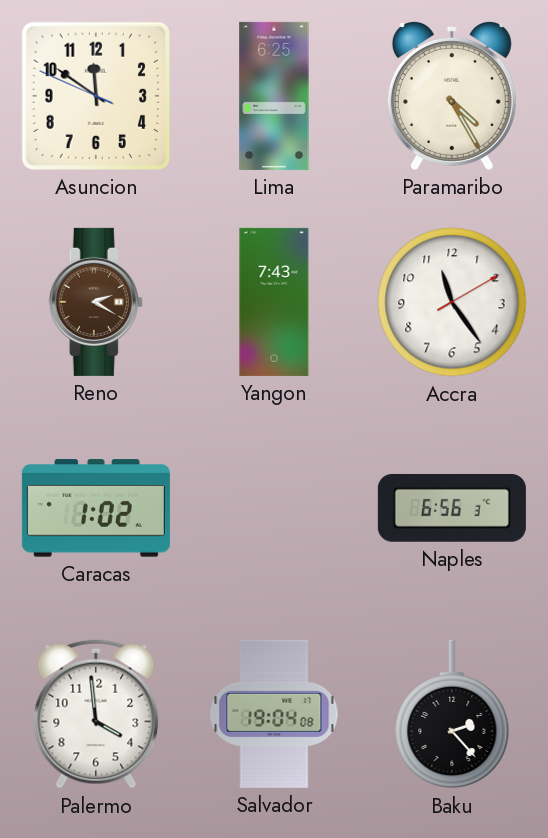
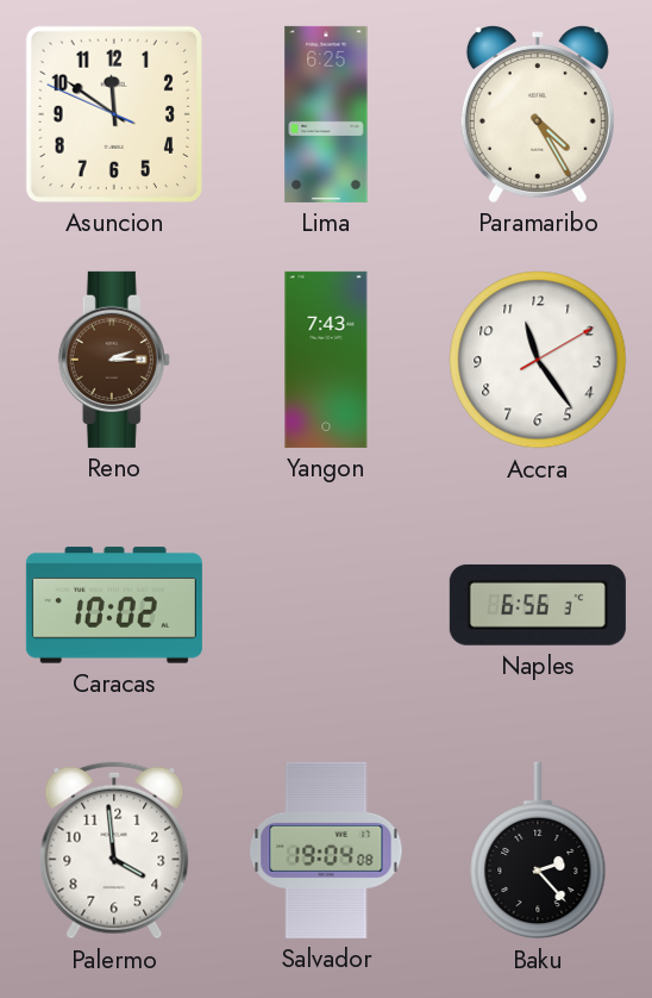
Reno: 2:20 -> 2:15 (114, 360)
Caracas: 1:02 -> 10:02 (114, 605)
